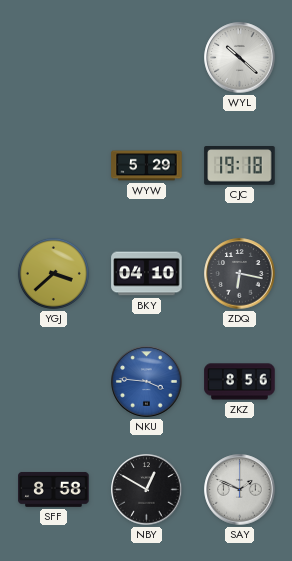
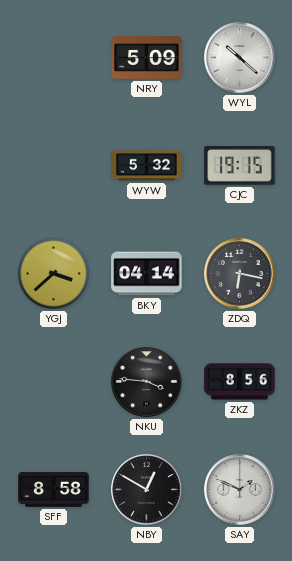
NRY: none -> 5:09 (147, 58)
WYW: 5:29 -> 5:32 (147, 166)
CJC: 19:18 -> 19:15 (240, 166)
BKY: 04:10 -> 04:14 (147, 274)
NKU dial: blue -> black (147, 382)
